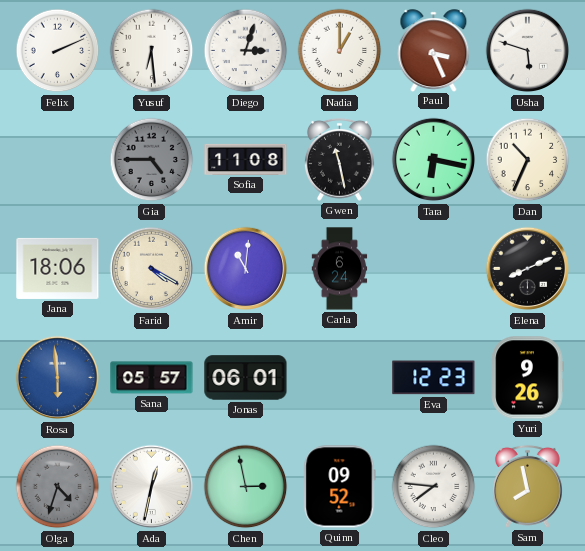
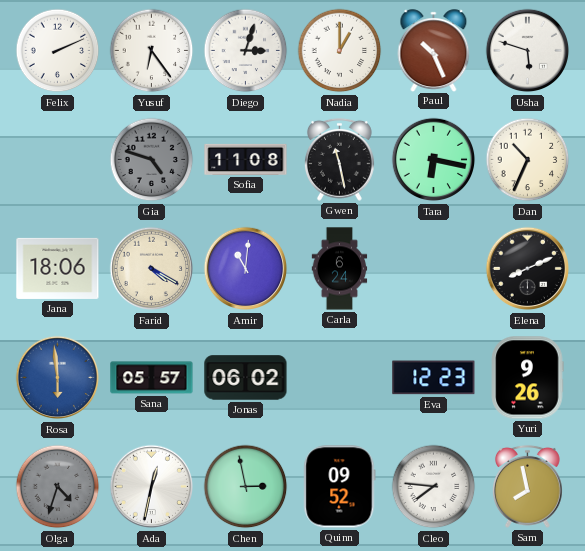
Yusuf: 6:29 -> 6:24 (152, 51)
Paul: 3:26 -> 10:26 (434, 50)
Gia: 4:45 -> 4:48 (152, 160)
Jonas: 06:01 -> 06:02 (246, 378)
